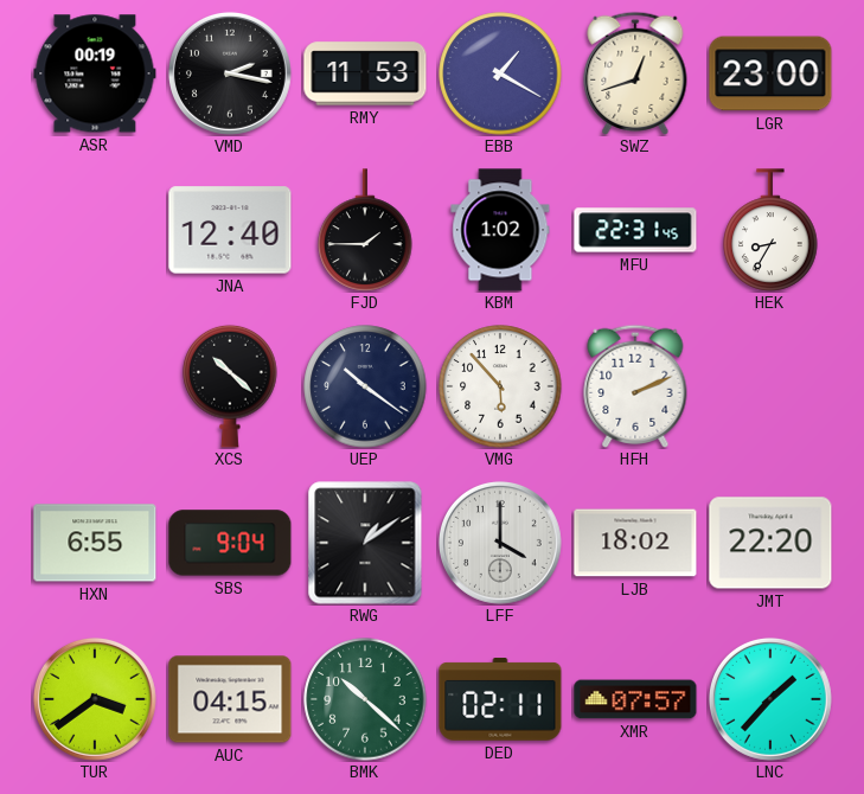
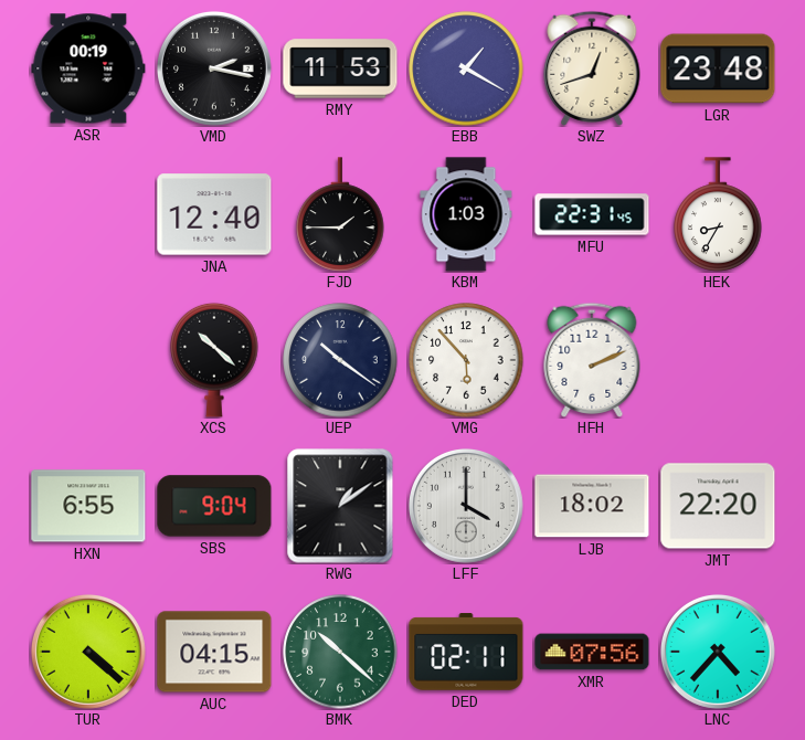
LGR: 23:00 -> 23:48 (718, 68)
KBM: 1:02 -> 1:03 (466, 214)
TUR: 3:39 -> 4:22 (88, 652)
XMR: 07:57 -> 07:56 (592, 652)
LNC: 1:37 -> 4:37 (718, 652)
